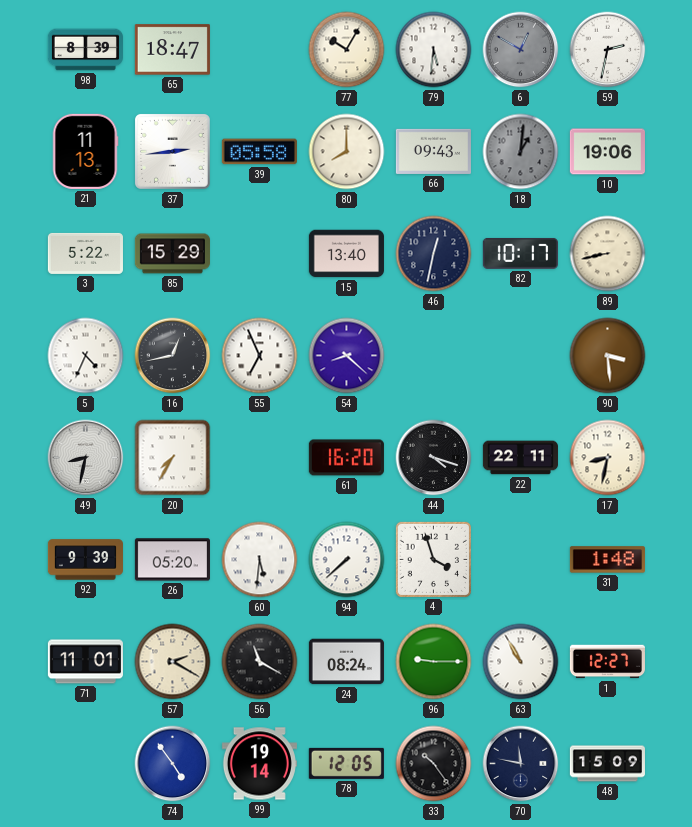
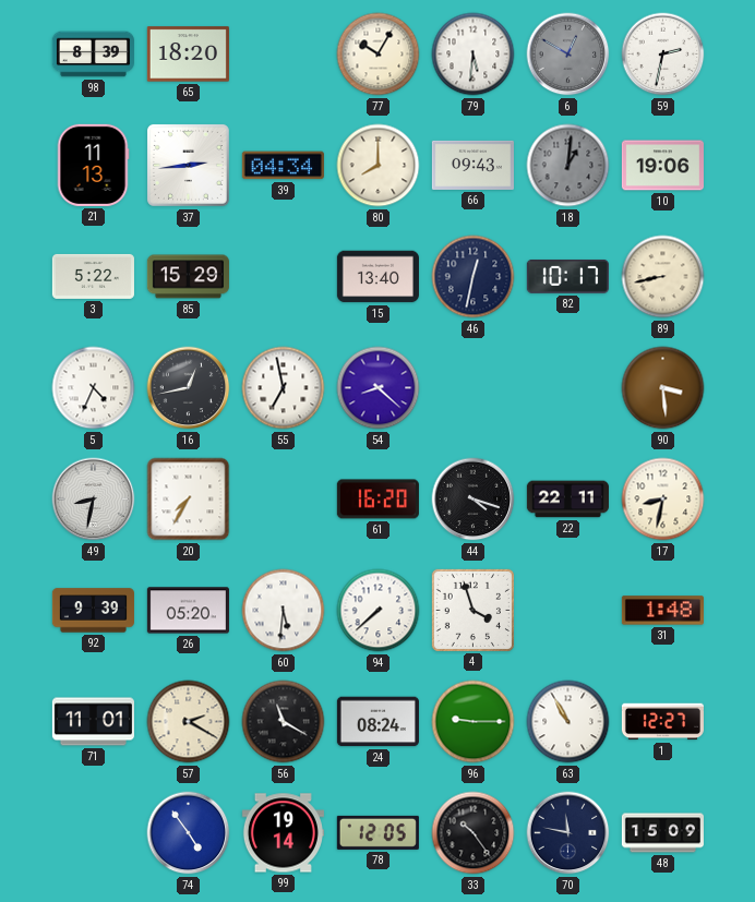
65: 18:47 -> 18:20 (188, 55)
39: 05:58 -> 04:34 (283, 166)
55: 6:56 -> 6:58 (284, 388)
